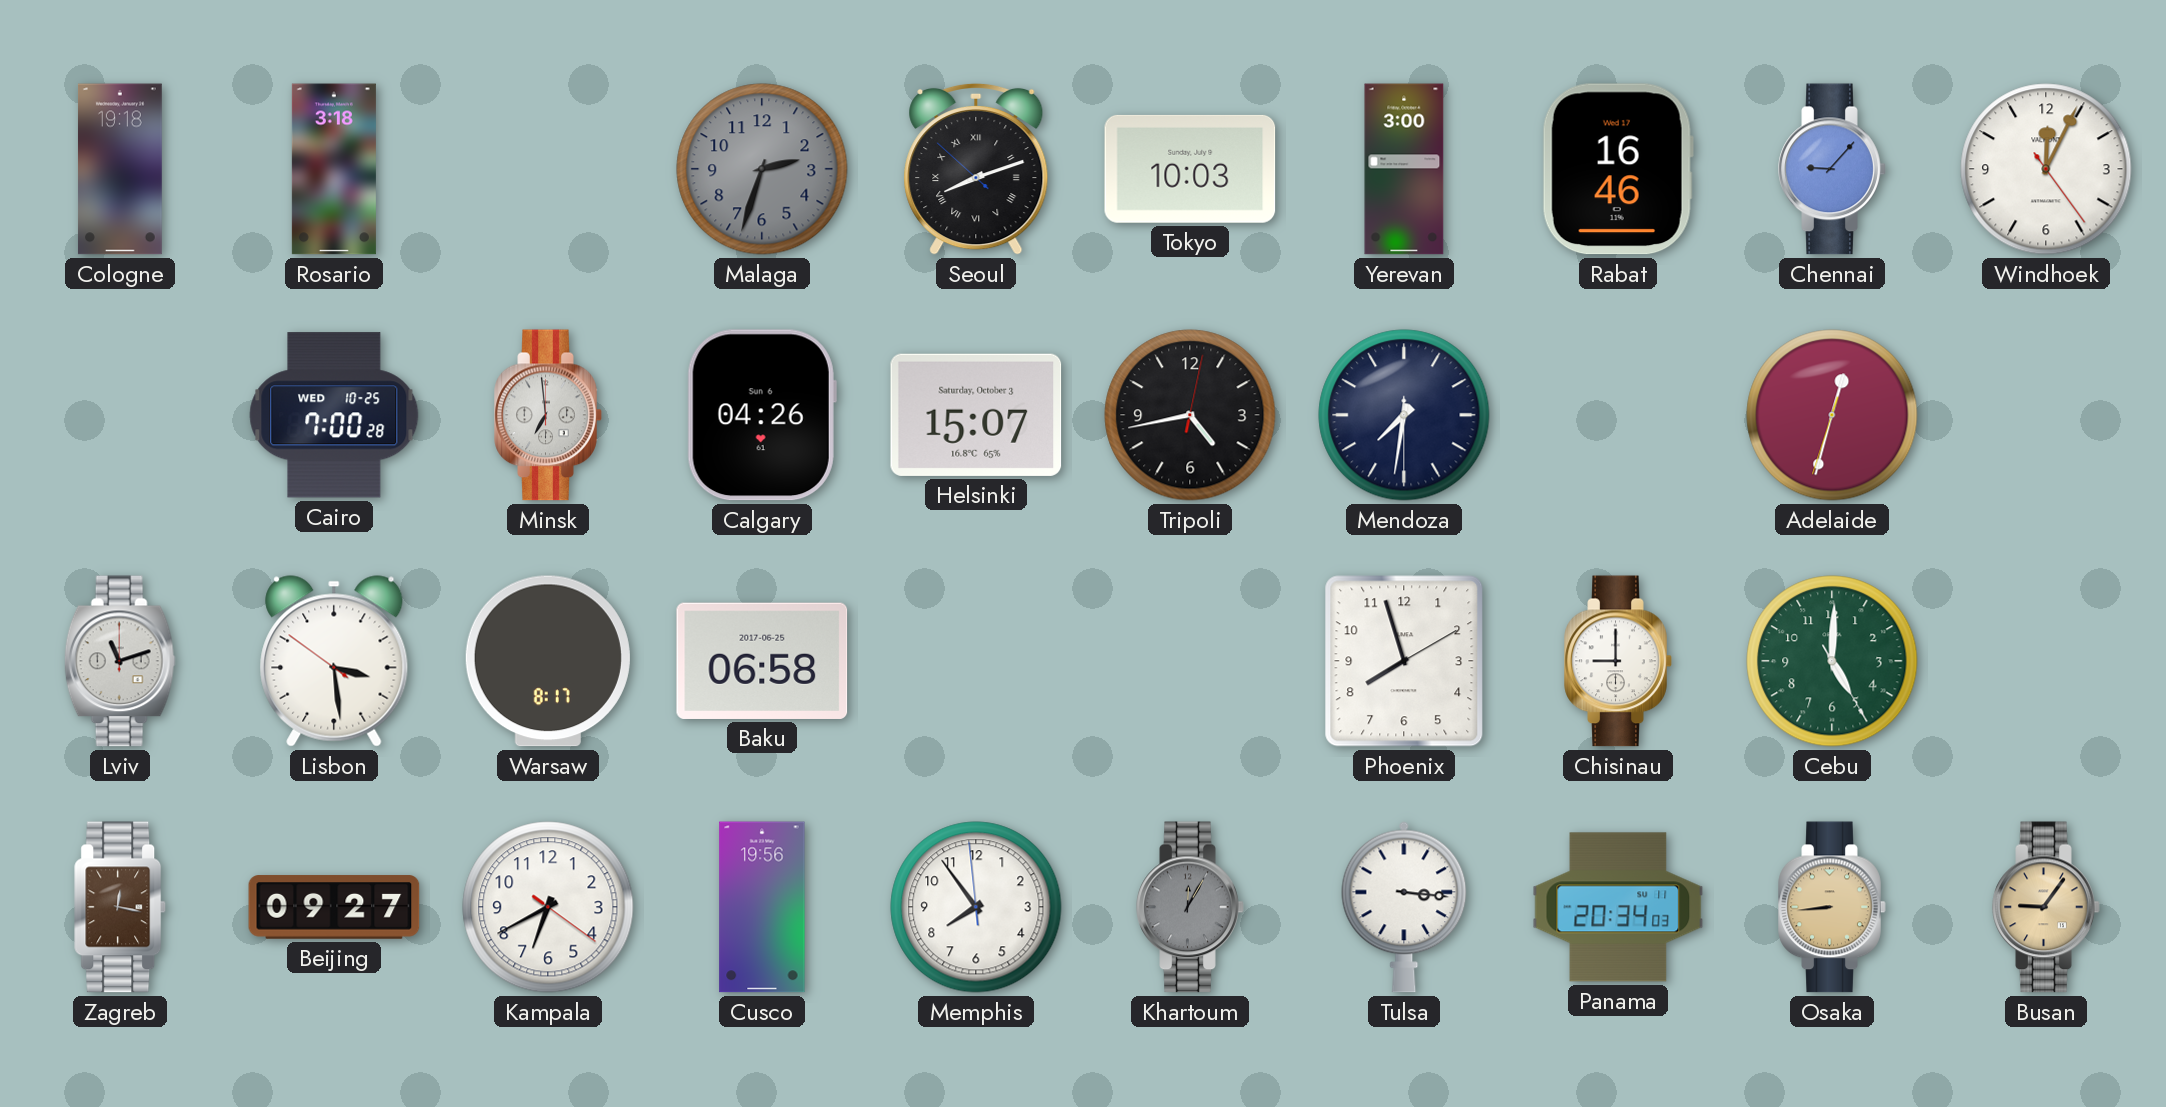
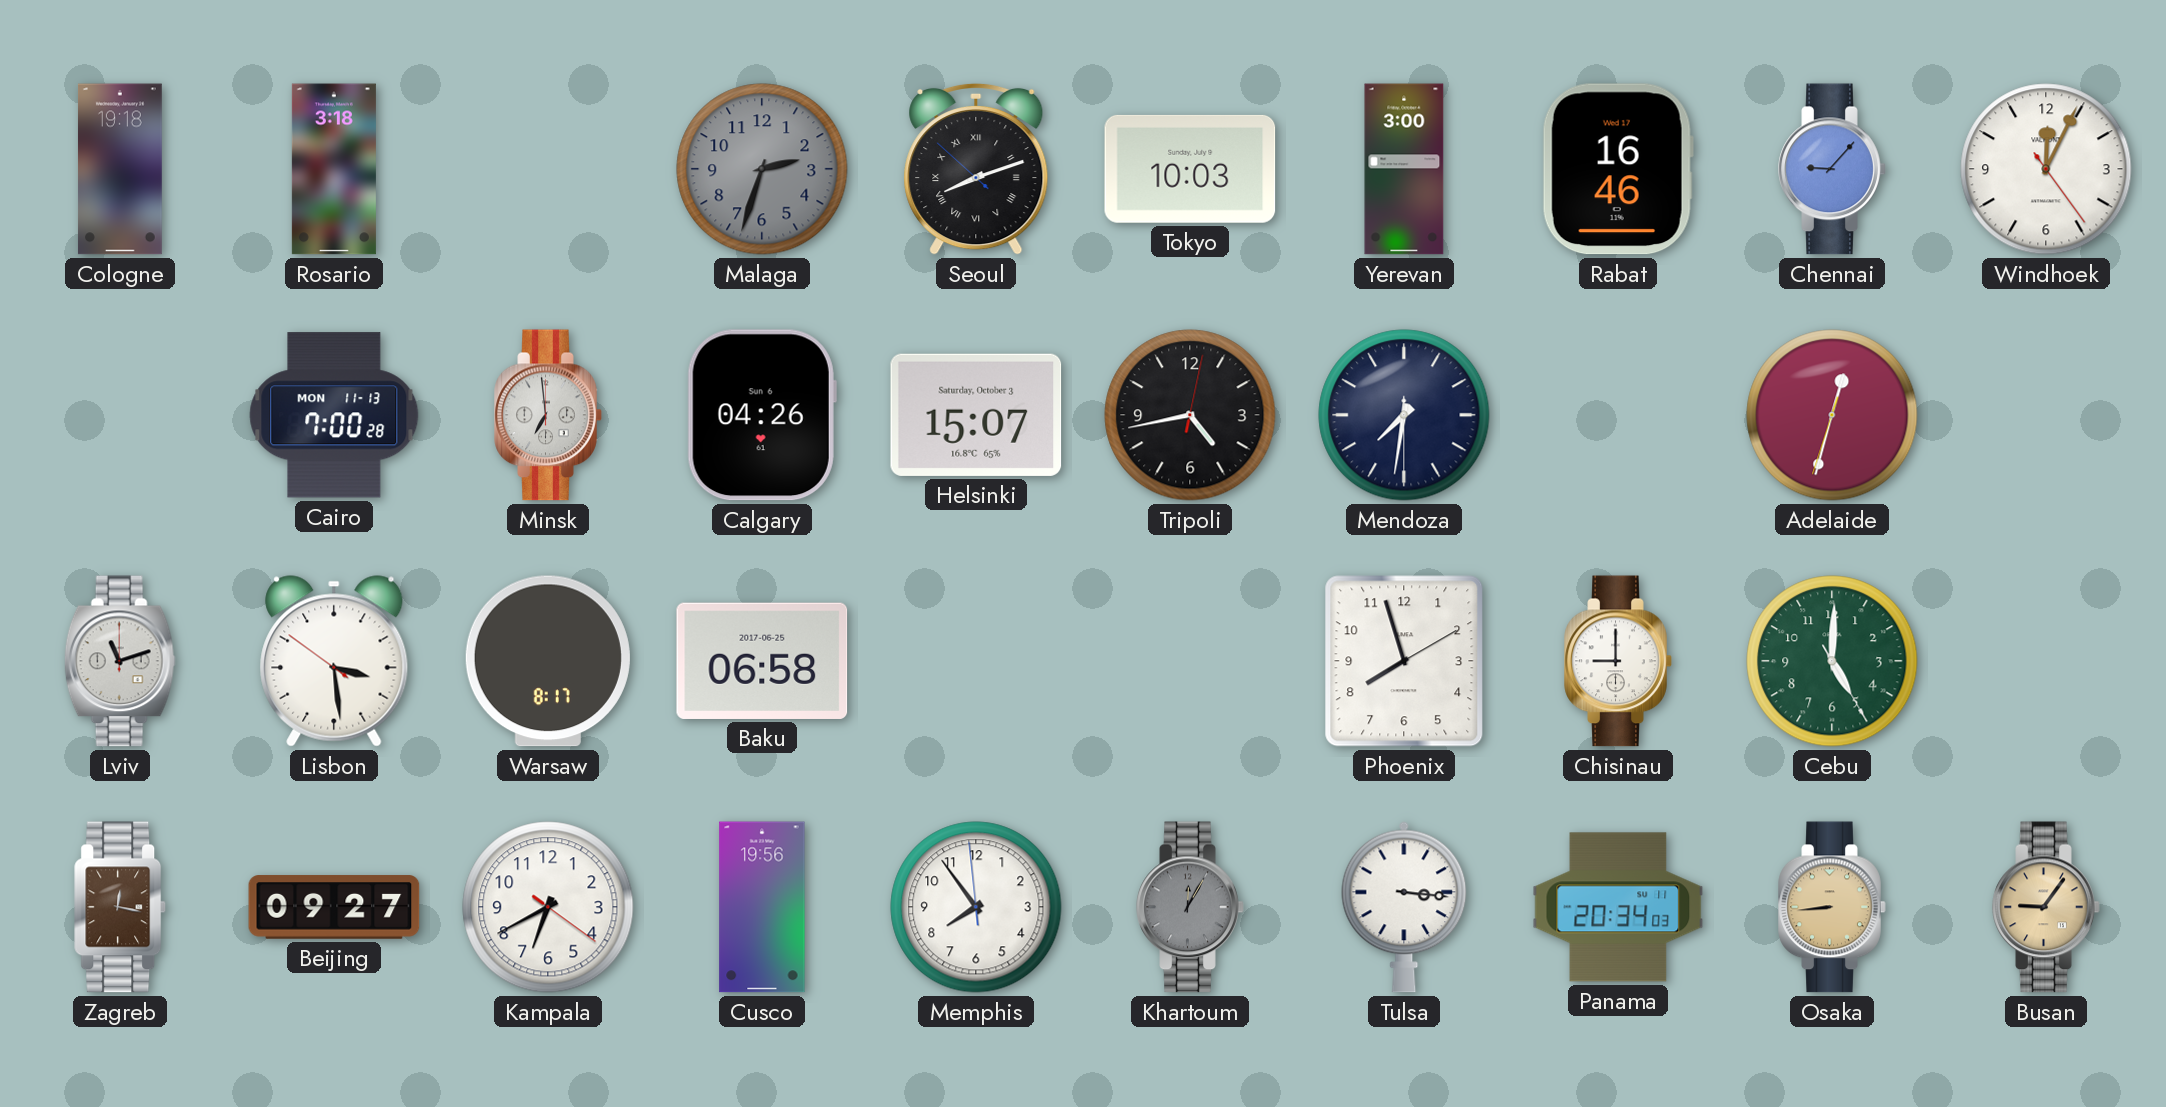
Cairo date: WED 10-25 -> MON 11-13 (334, 415)
